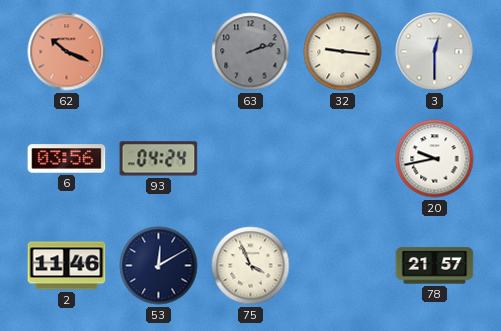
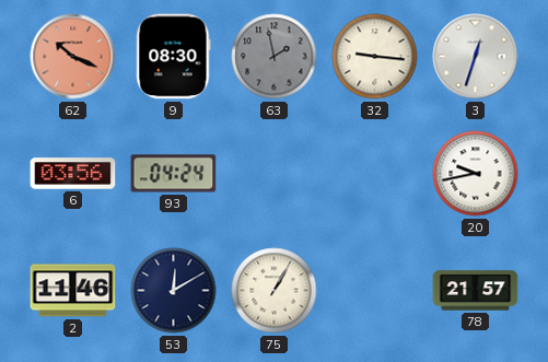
9: none -> 08:30 (174, 57)
63: 2:12 -> 1:58 (275, 57)
3: 12:30 -> 12:33 (476, 57)
75: 3:56 -> 1:05 (275, 291)
